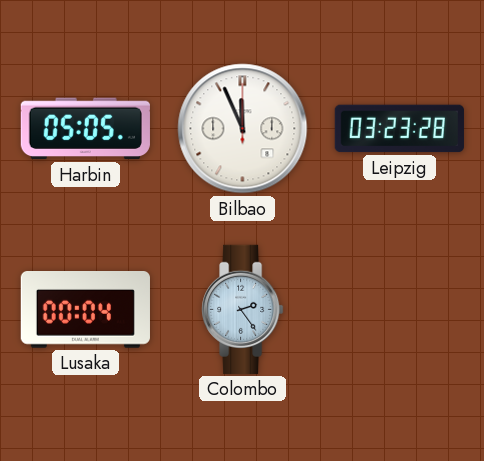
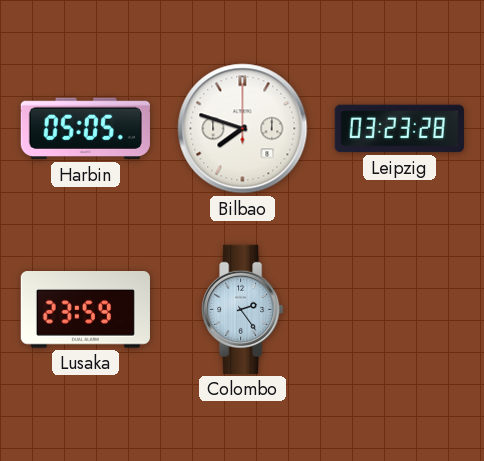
Bilbao: 11:56 -> 7:48 (243, 129)
Lusaka: 00:04 -> 23:59 (85, 310)
